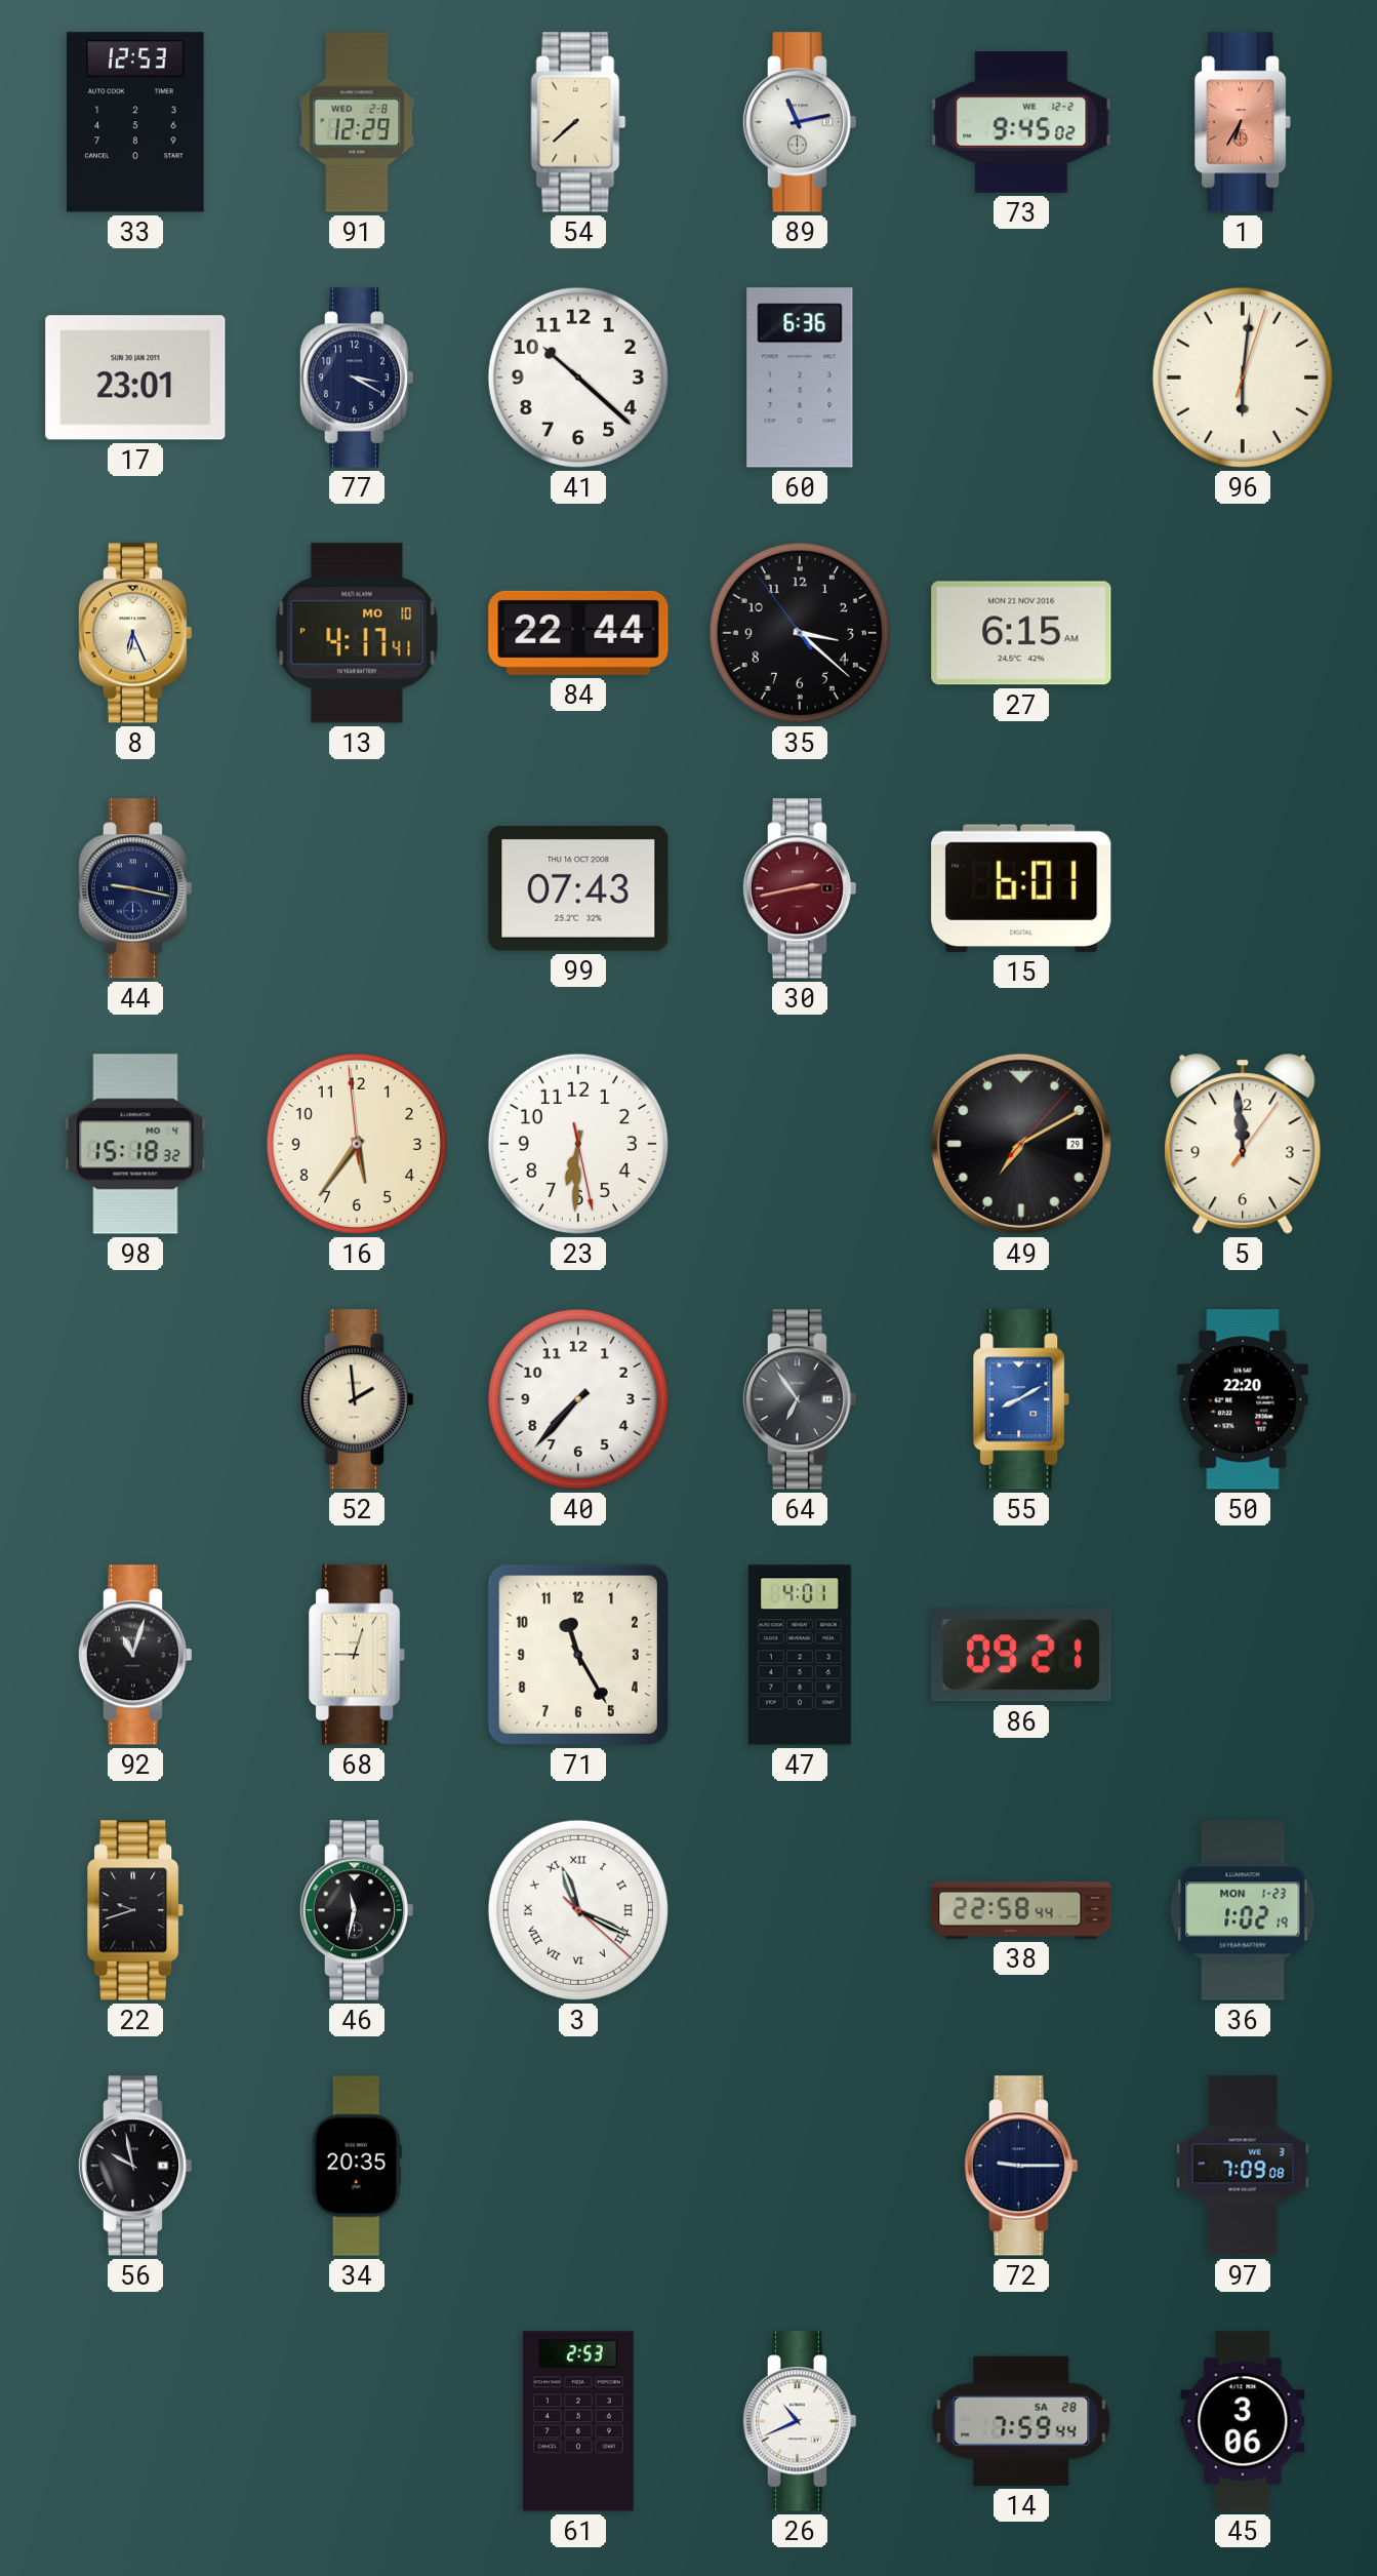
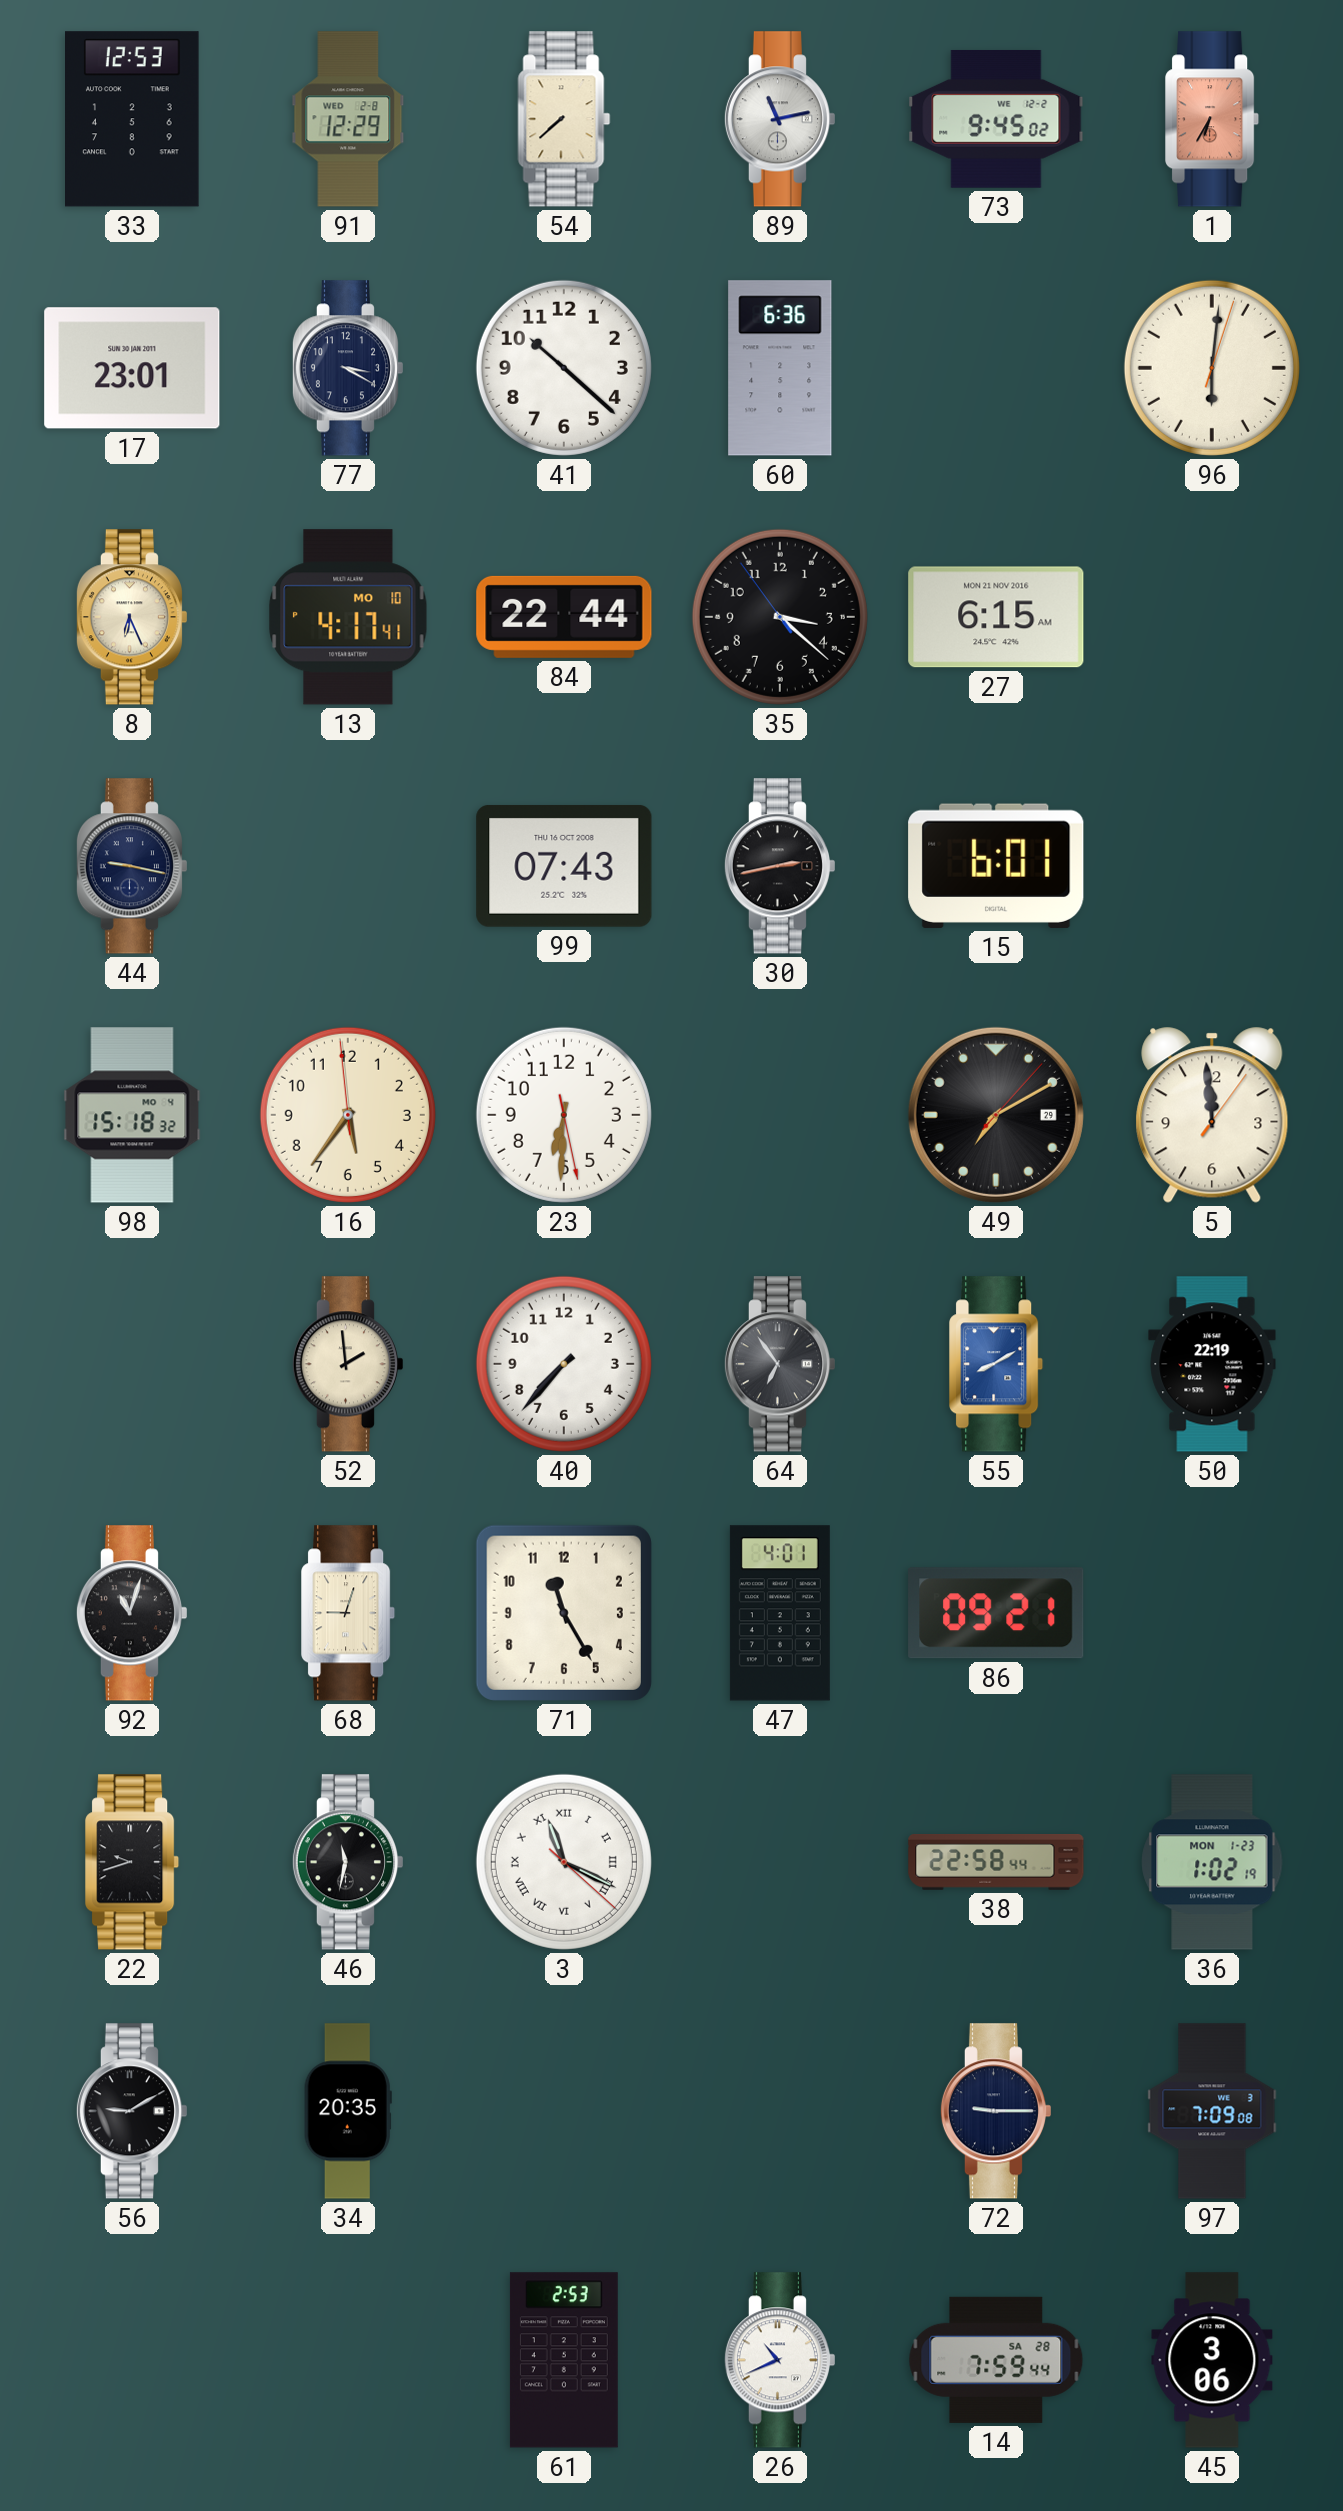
30 dial: burgundy -> black (779, 866)
50: 22:20 -> 22:19 (1212, 1364)
56: 9:58 -> 9:10 (131, 2111)
